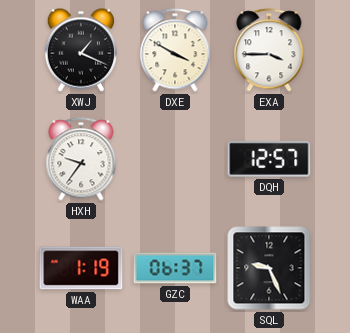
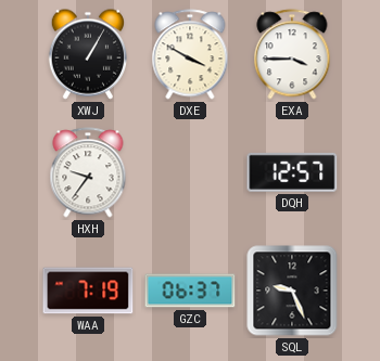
XWJ: 1:19 -> 1:05 (87, 54)
WAA: 1:19 -> 7:19 (88, 291)
